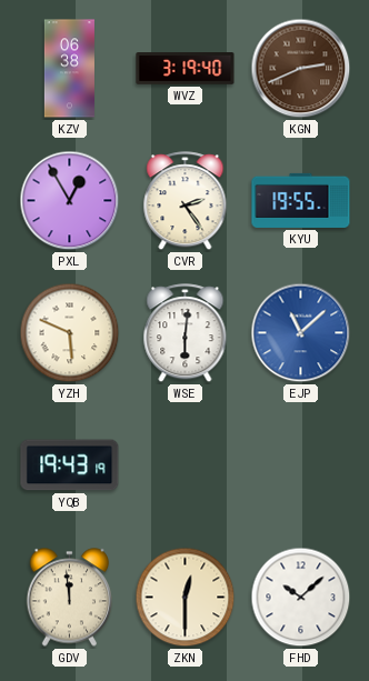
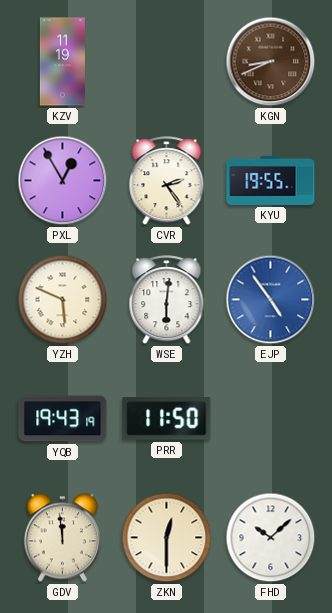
KZV: 06:38 -> 11:19 (62, 62)
WVZ: 3:19 -> none (186, 69)
KGN: 2:41 -> 8:41 (271, 62)
EJP: 11:08 -> 4:54 (271, 300)
PRR: none -> 11:50 (167, 419)
